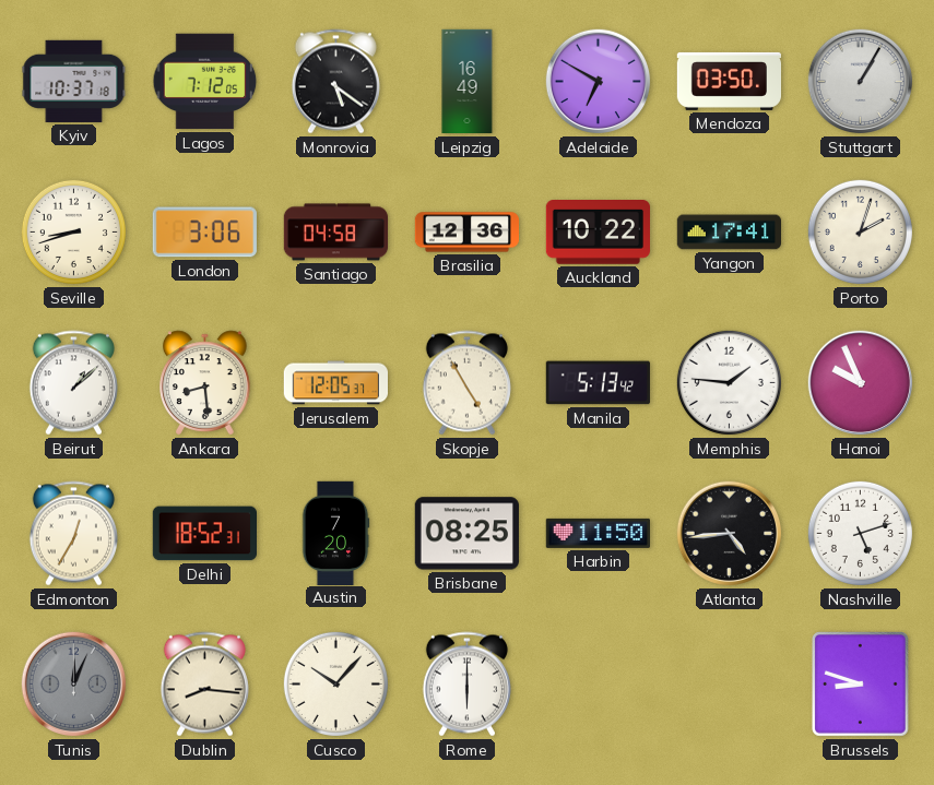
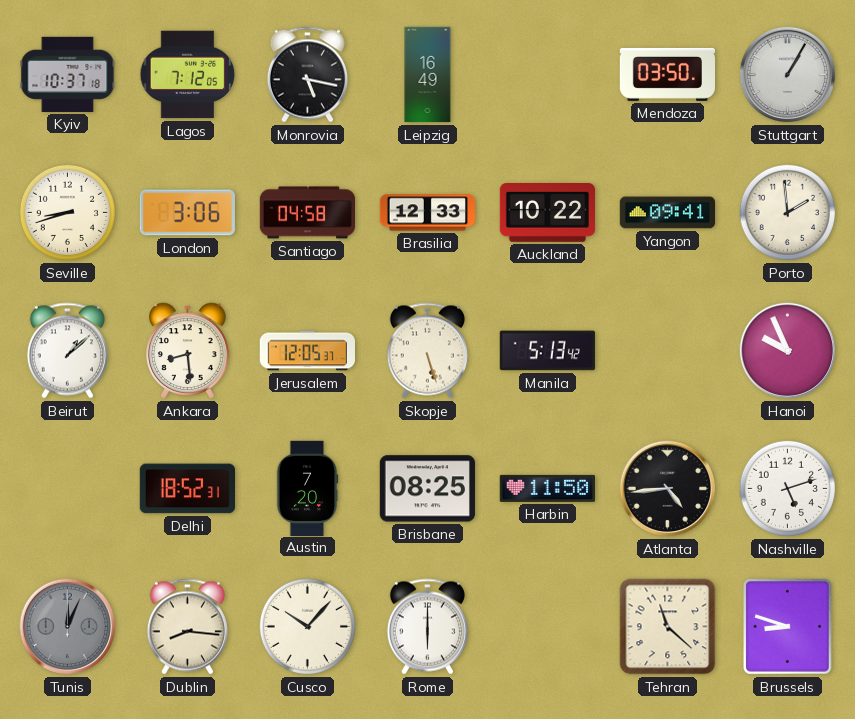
Monrovia: 5:21 -> 5:17 (307, 75)
Adelaide: 6:50 -> none (599, 82)
Brasilia: 12:36 -> 12:33 (428, 213)
Yangon: 17:41 -> 09:41 (667, 213)
Porto: 2:03 -> 1:59 (787, 212)
Skopje: 4:55 -> 5:27 (427, 351)
Memphis: 1:46 -> none (729, 382)
Edmonton: 12:35 -> none (73, 534)
Tehran: none -> 11:22 (668, 627)
